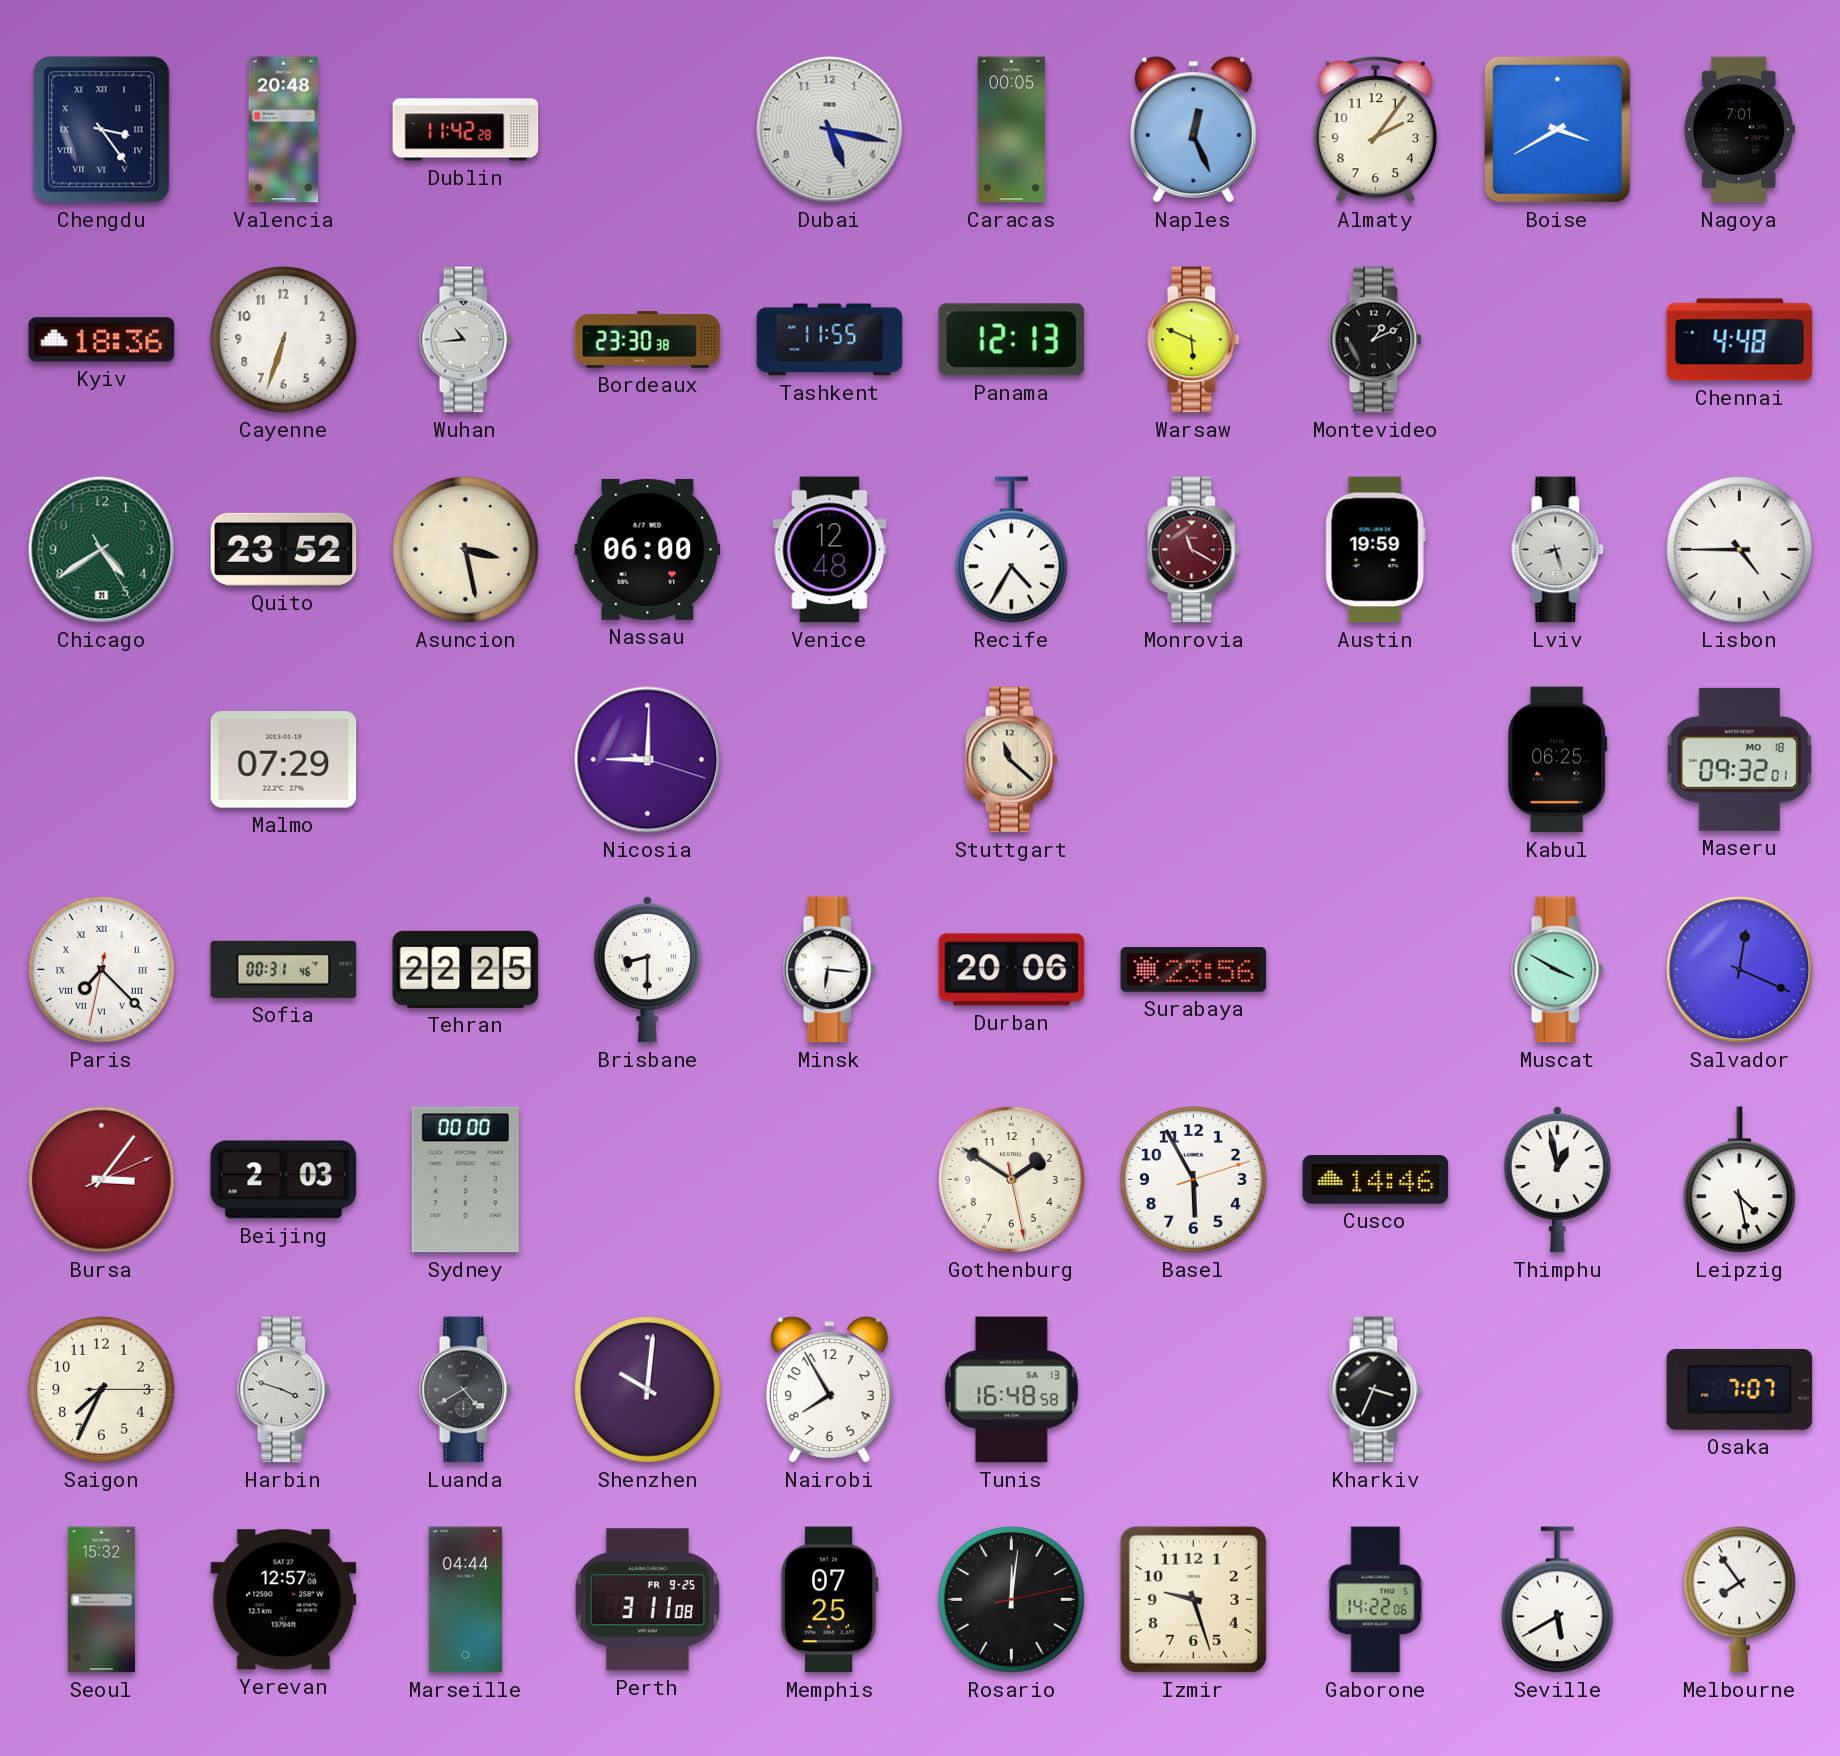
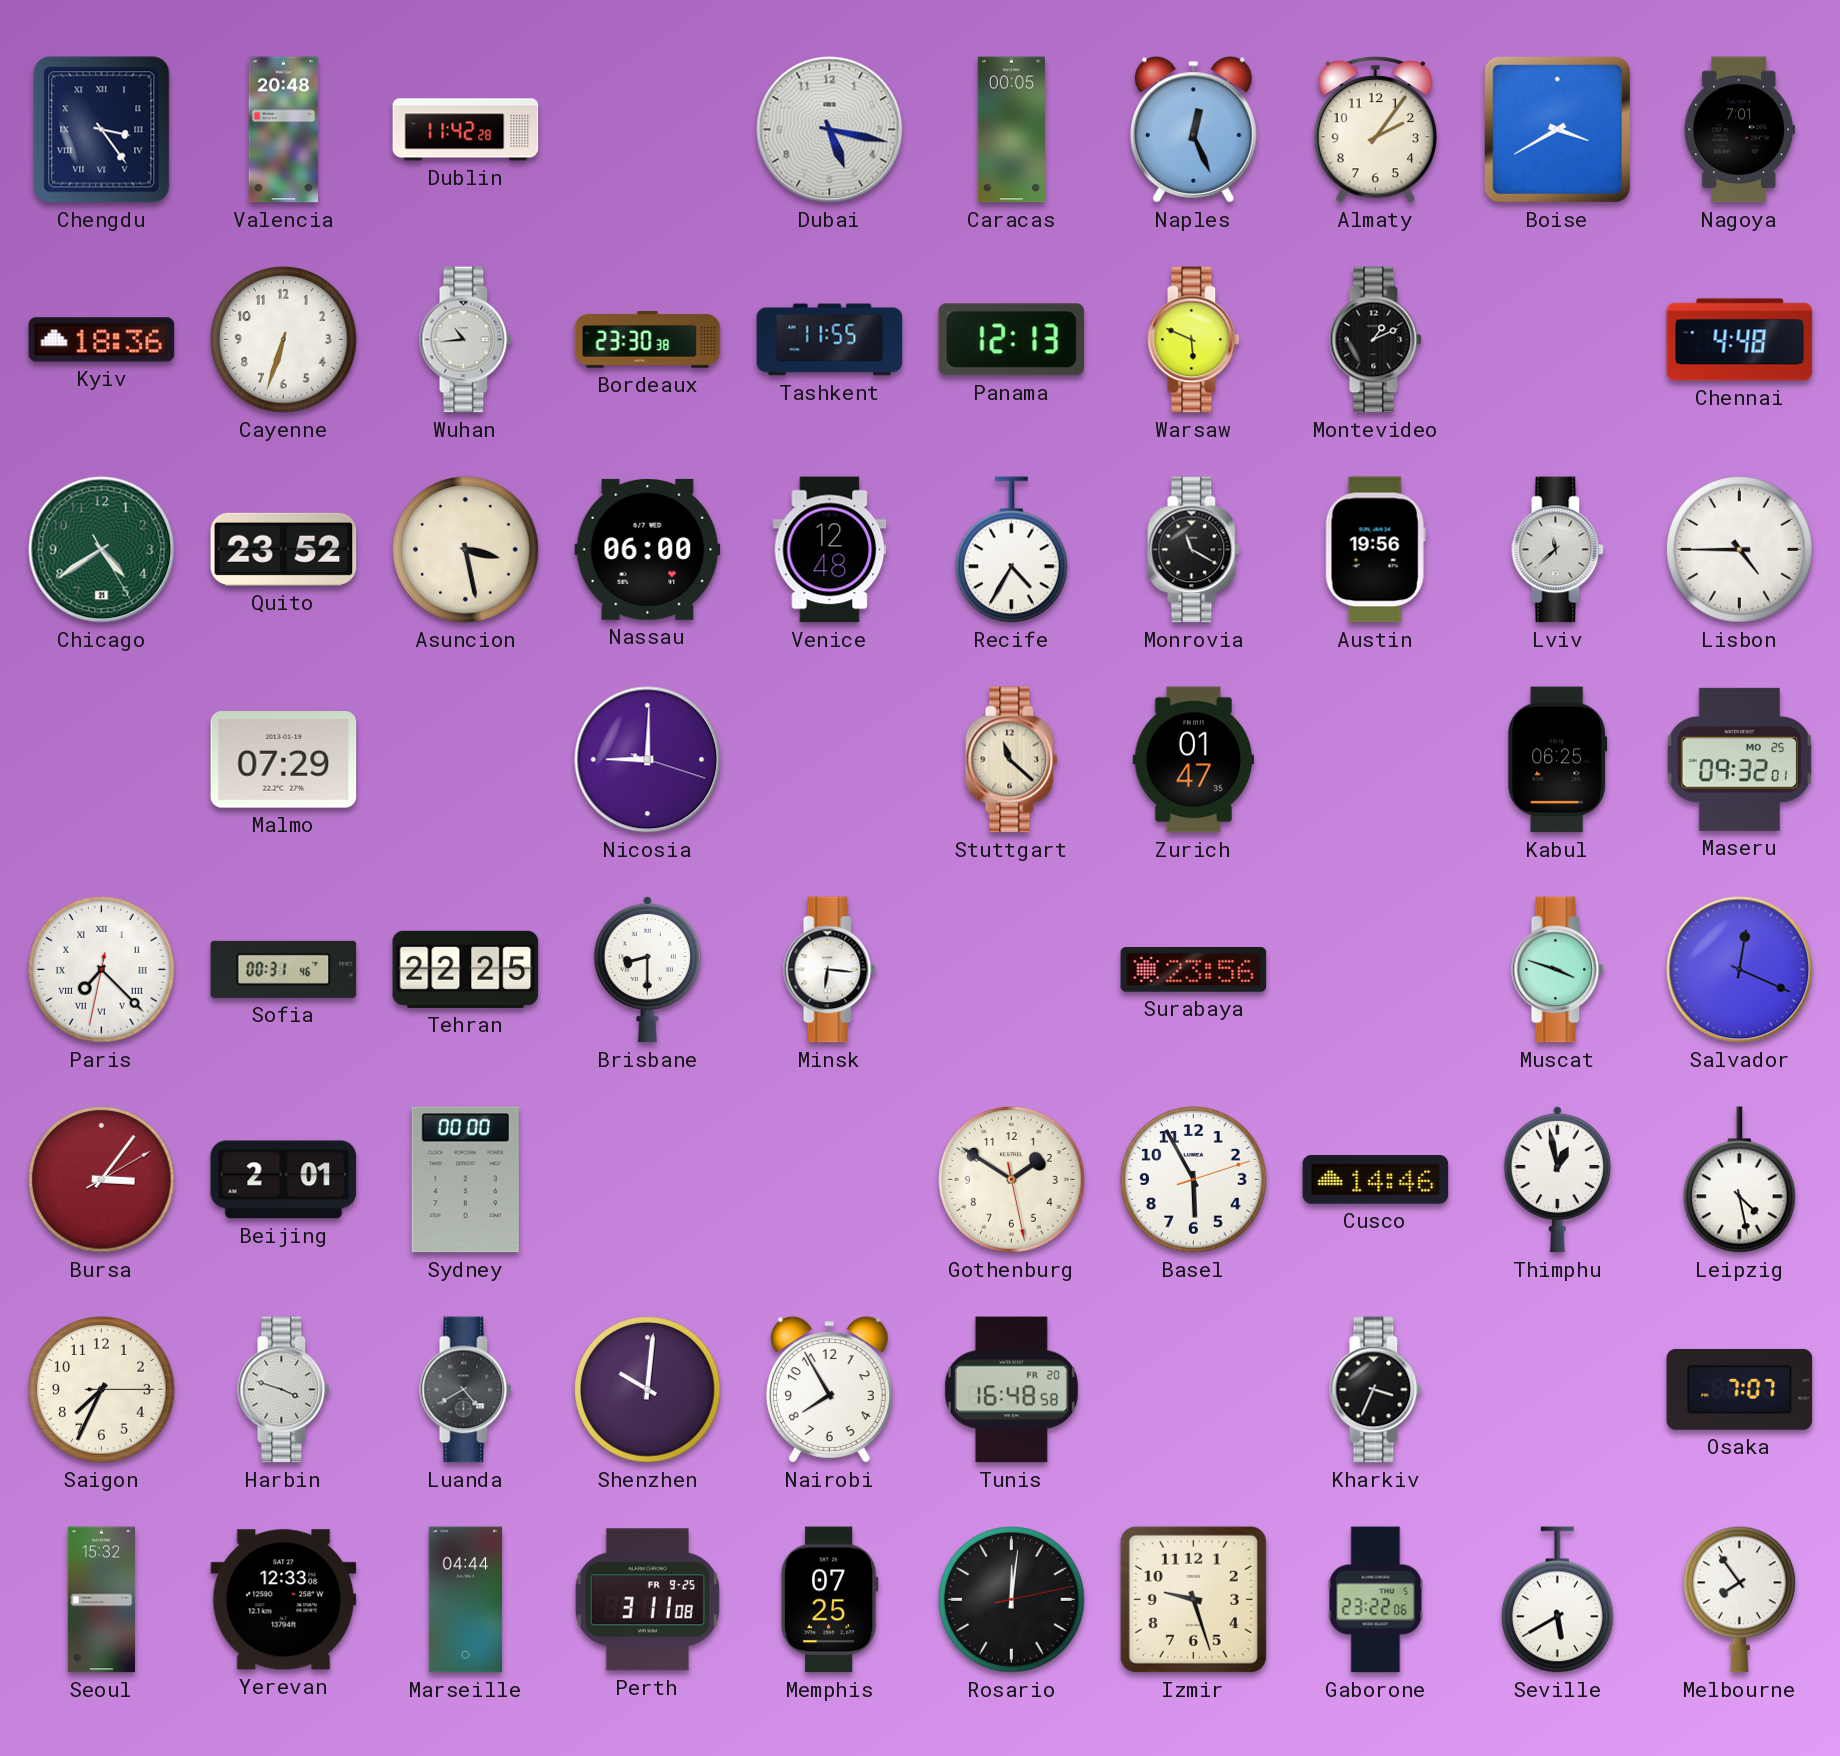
Monrovia dial: burgundy -> black (1194, 550)
Austin: 19:59 -> 19:56 (1375, 550)
Lviv: 8:27 -> 11:38 (1558, 550)
Zurich: none -> 01:47 (1194, 760)
Maseru date: MO 18 -> MO 25 (1739, 759)
Durban: 20:06 -> none (1012, 970)
Muscat: 3:50 -> 3:48 (1558, 970)
Bursa: 3:06:11 -> 3:06:10 (102, 1180)
Beijing: 2:03 -> 2:01 (284, 1180)
Tunis date: SA 13 -> FR 20 (1011, 1390)
Yerevan: 12:57 -> 12:33 (284, 1600)
Gaborone: 14:22 -> 23:22 (1376, 1600)
